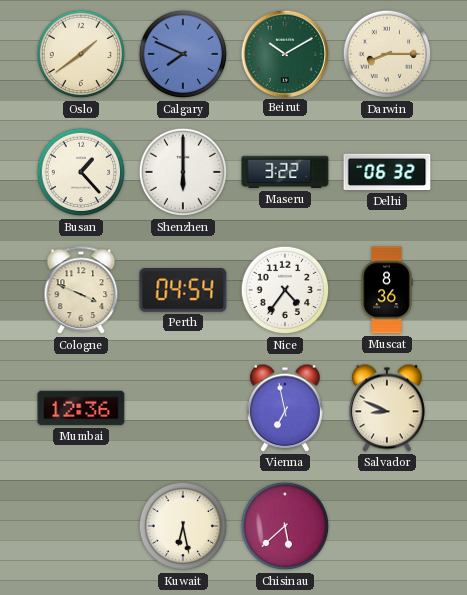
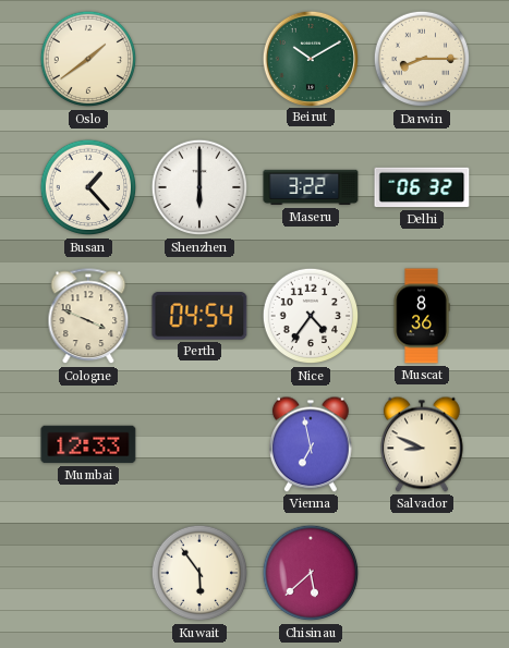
Calgary: 7:49 -> none (183, 54)
Mumbai: 12:36 -> 12:33 (88, 444)
Kuwait: 6:28 -> 5:54 (199, 573)
